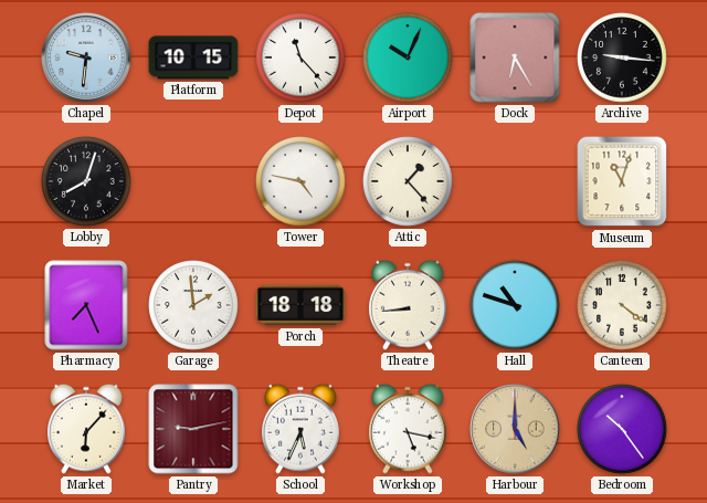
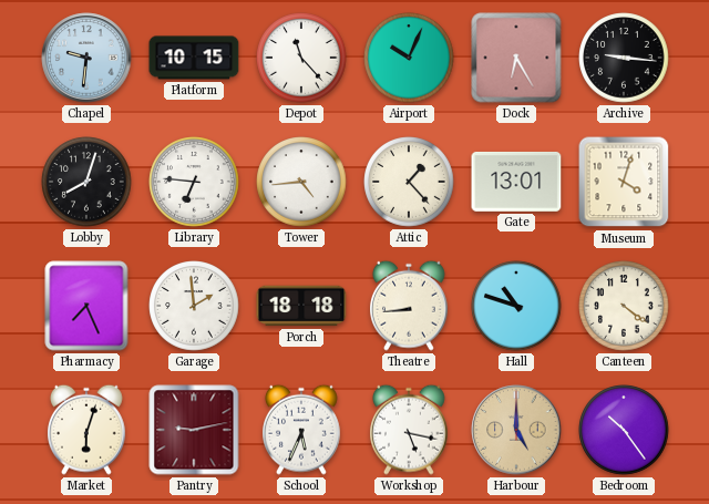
Library: none -> 6:46 (194, 182)
Tower: 4:47 -> 4:44 (301, 182)
Gate: none -> 13:01 (516, 182)
Museum: 11:03 -> 4:03 (624, 182)
Market: 6:07 -> 6:03 (88, 430)
